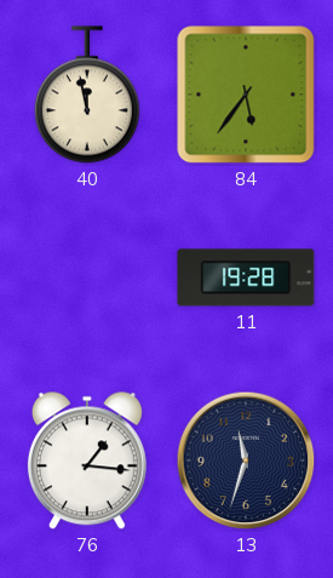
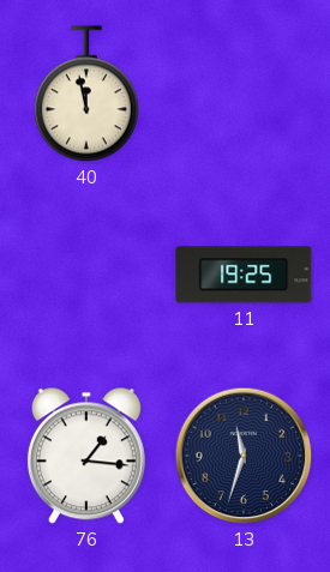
84: 5:36 -> none (246, 95)
11: 19:28 -> 19:25 (244, 275)
